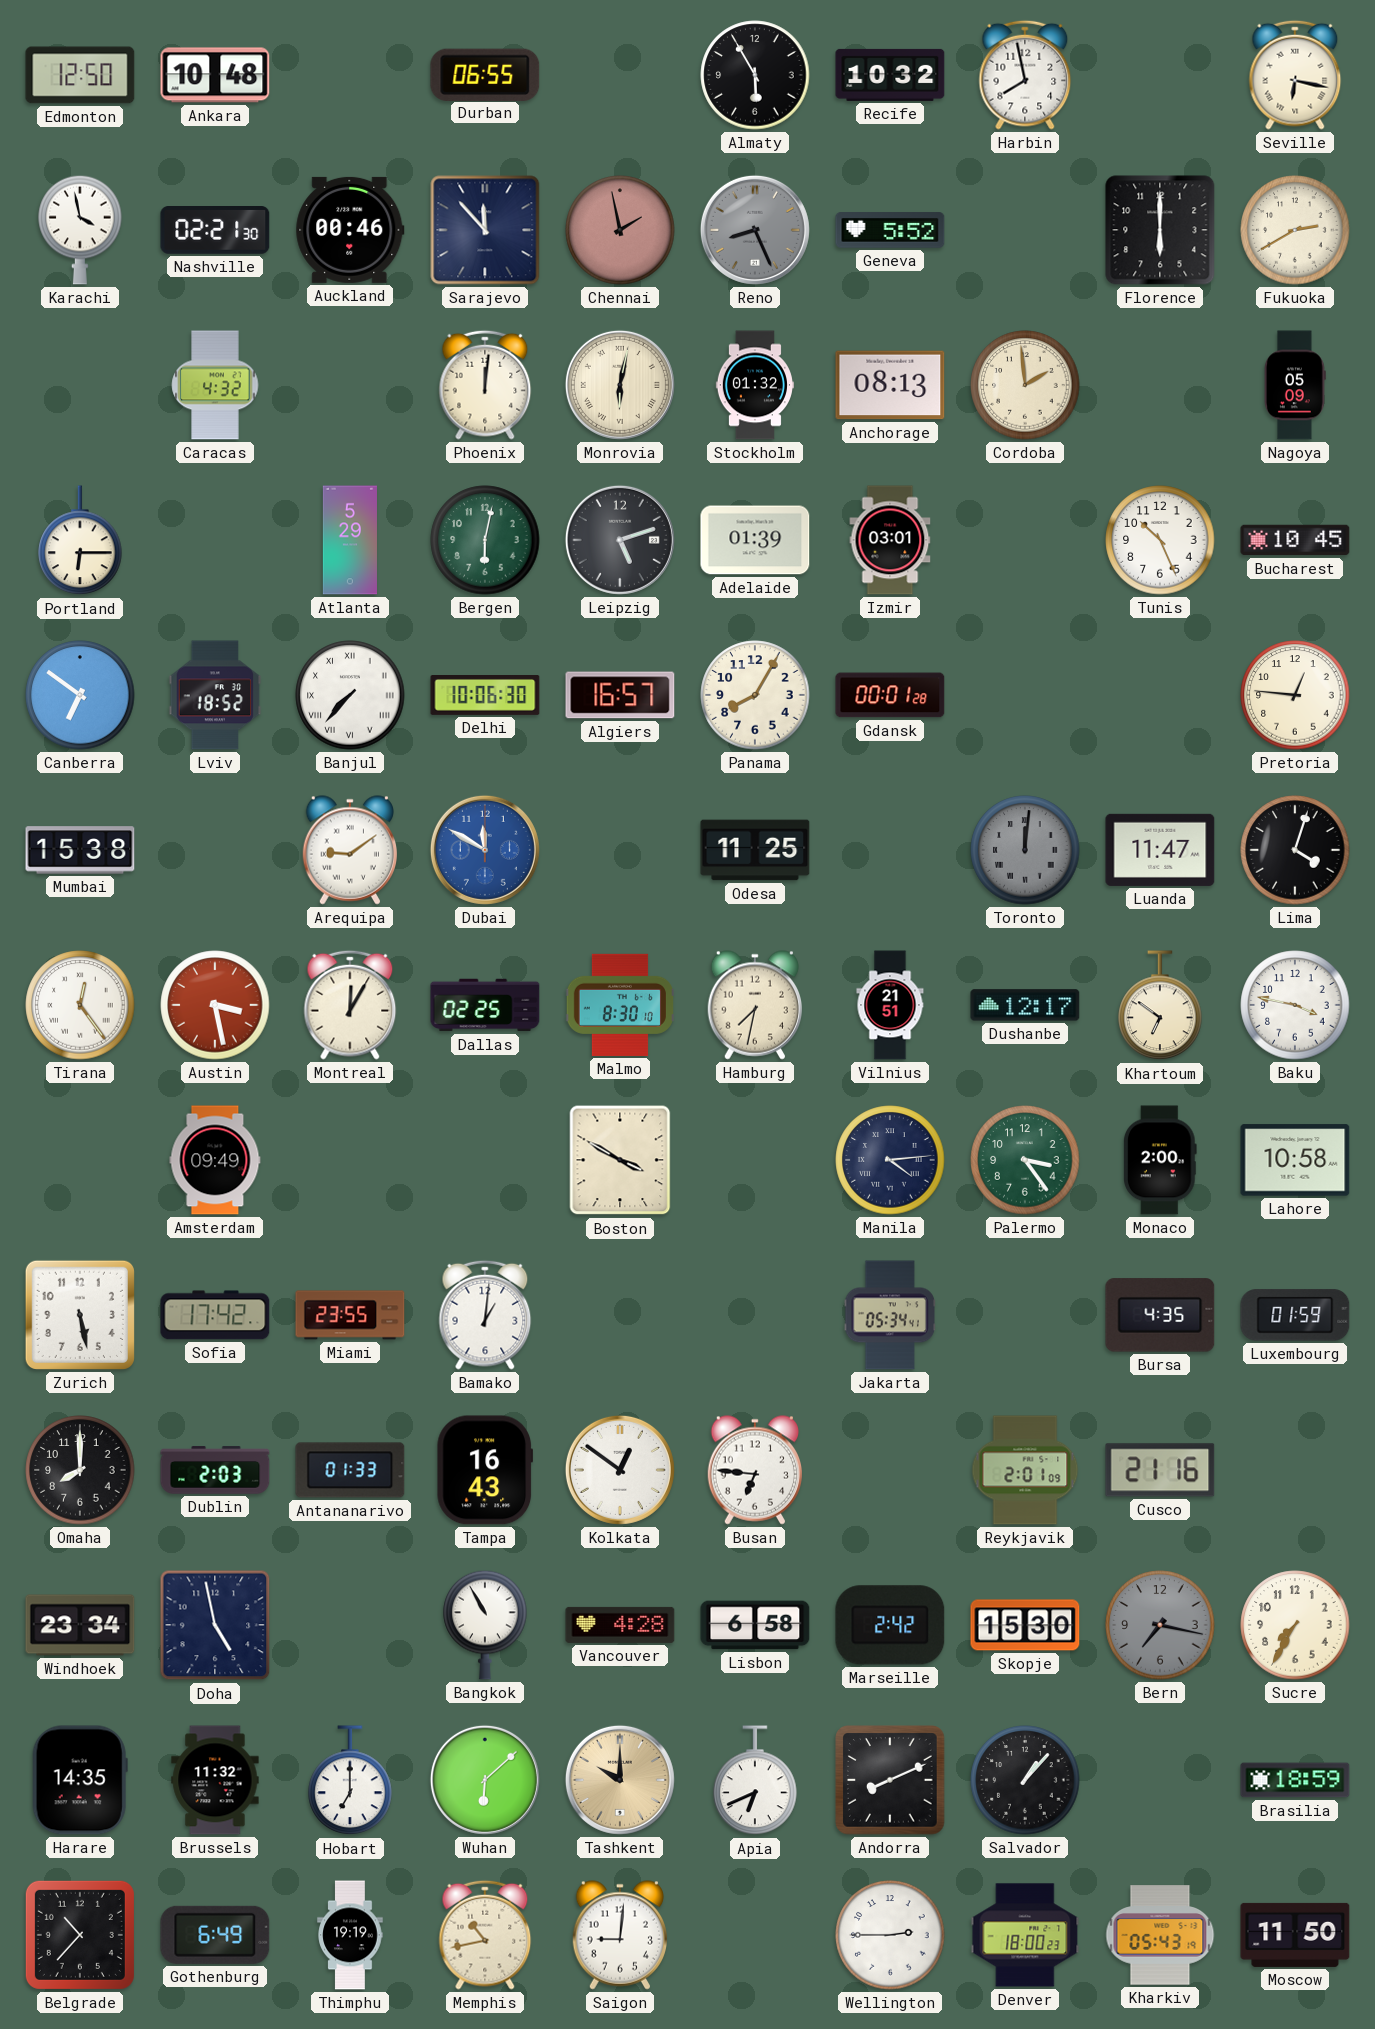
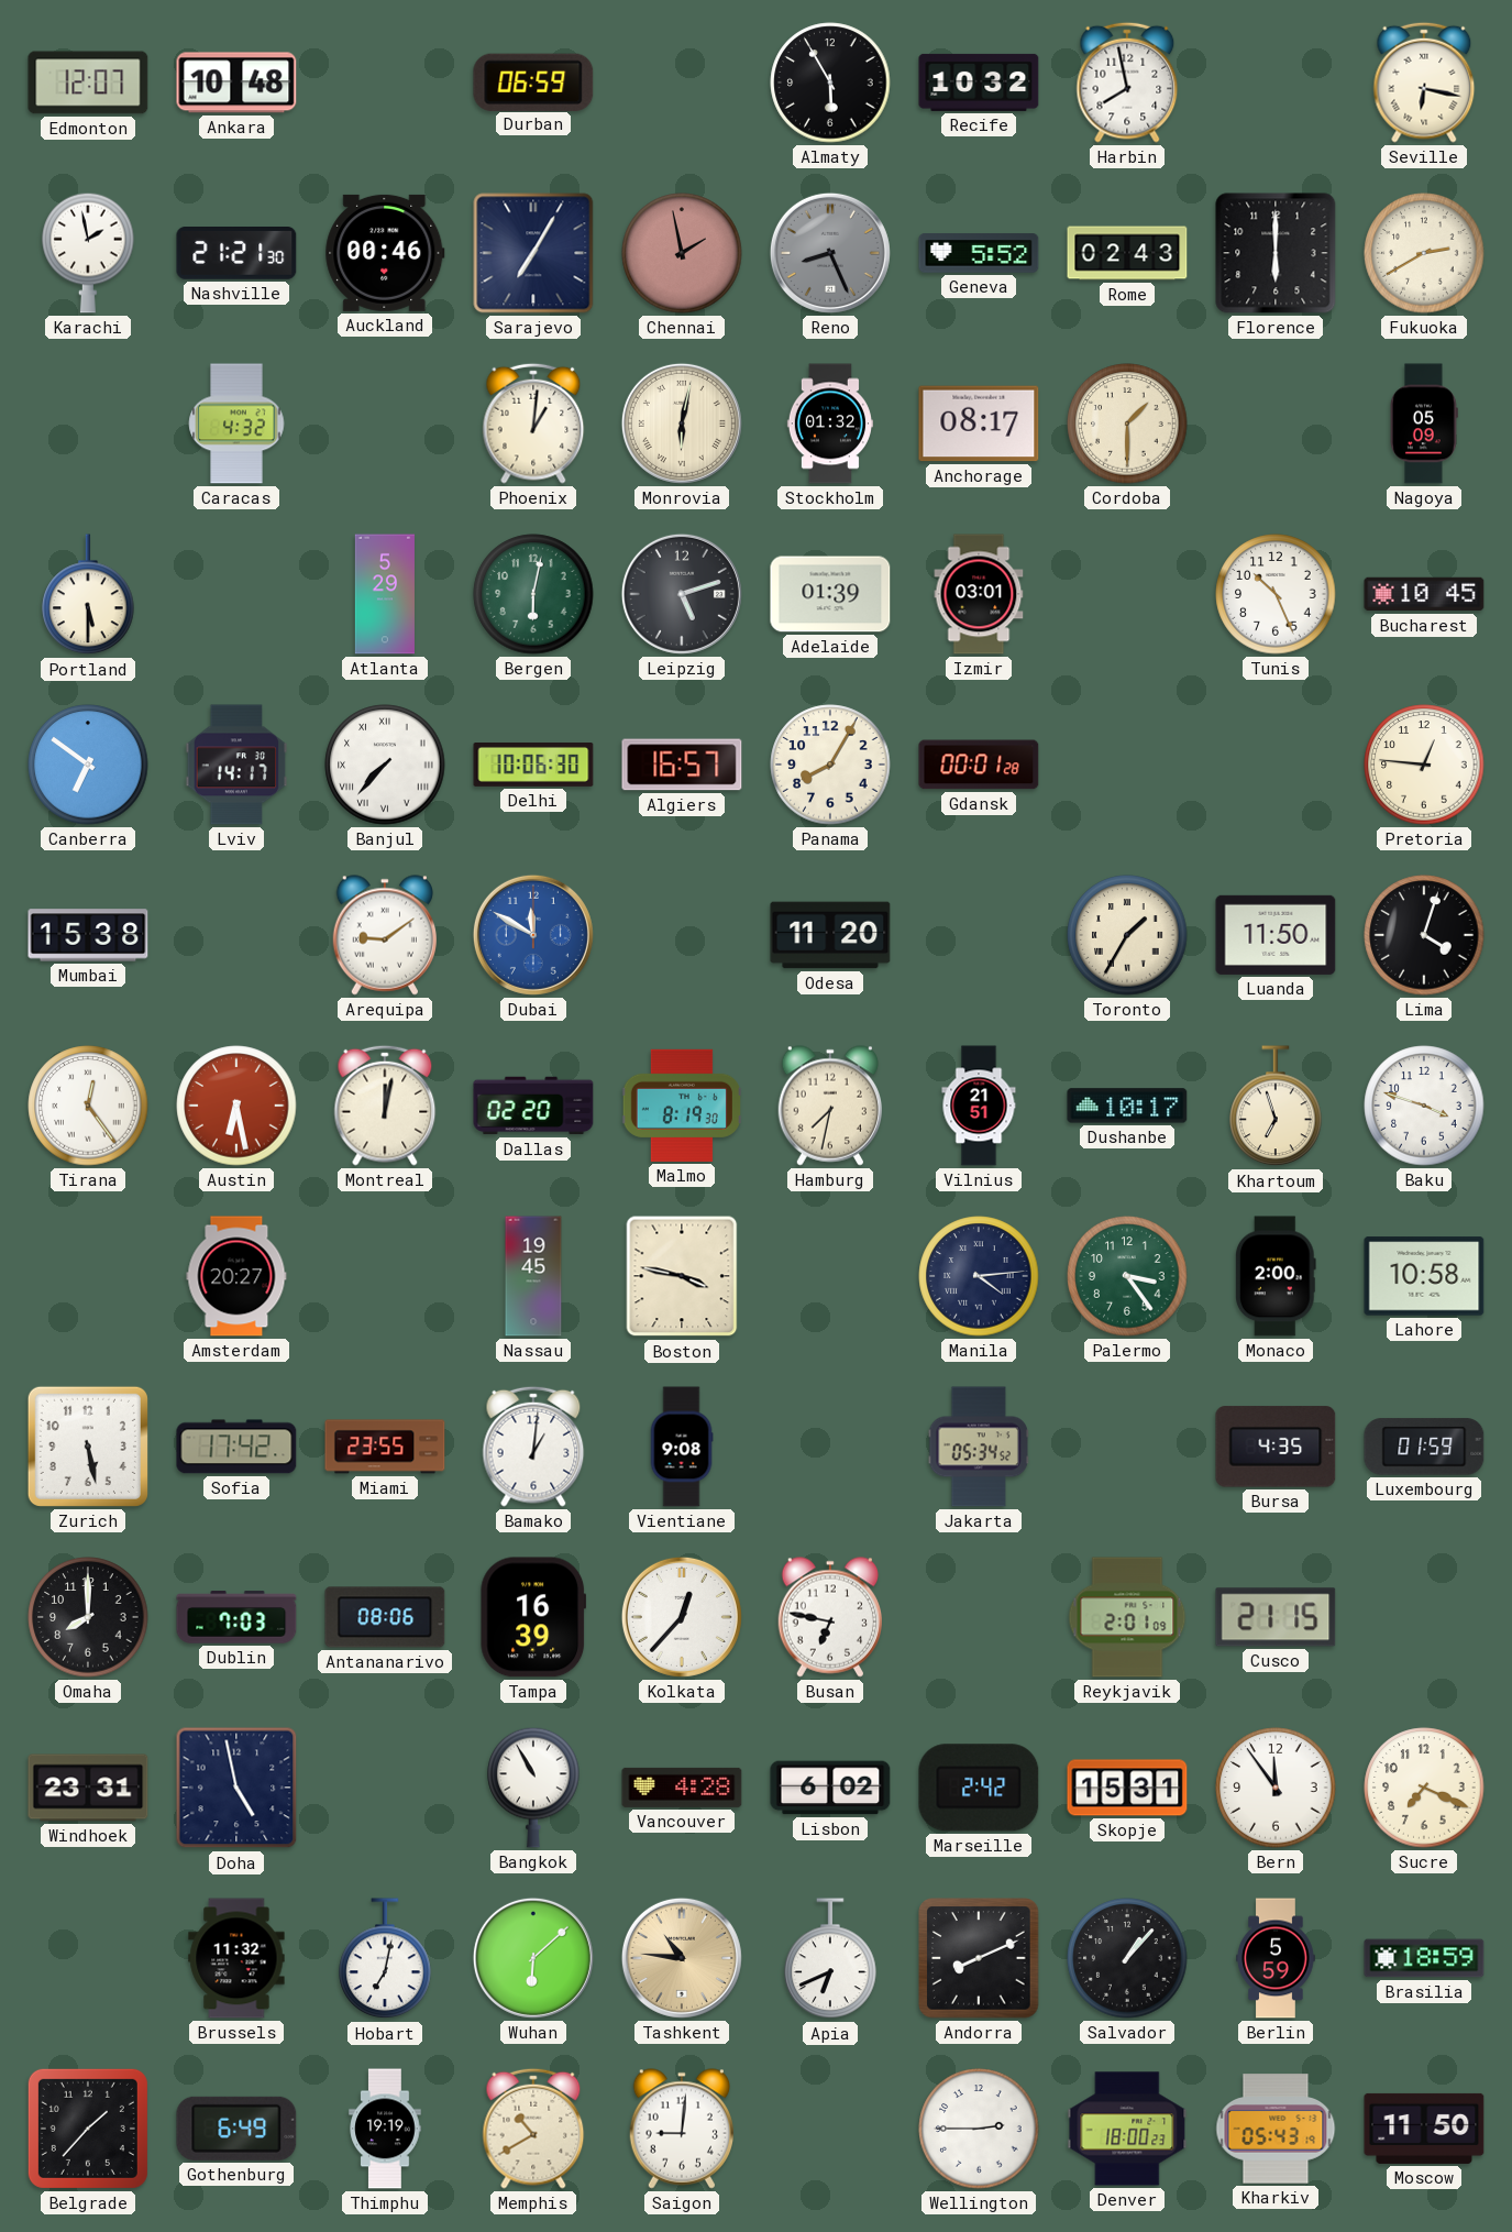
Edmonton: 12:50 -> 12:07 (88, 83)
Durban: 06:55 -> 06:59 (533, 81)
Karachi: 3:58 -> 1:58 (88, 253)
Nashville: 02:21 -> 21:21 (236, 254)
Sarajevo: 11:53 -> 7:05 (533, 253)
Rome: none -> 02:43 (1127, 253)
Phoenix: 12:01 -> 1:01 (533, 424)
Anchorage: 08:13 -> 08:17 (979, 424)
Cordoba: 1:59 -> 1:30 (1127, 424)
Portland: 6:15 -> 5:30 (88, 595)
Lviv: 18:52 -> 14:17 (236, 765)
Odesa: 11:25 -> 11:20 (830, 935)
Toronto: 12:01 -> 1:35 (1127, 935)
Toronto dial: grey -> cream (1127, 935)
Luanda: 11:47 -> 11:50 (1276, 935)
Austin: 3:28 -> 6:28 (236, 1106)
Montreal: 12:05 -> 12:02 (385, 1106)
Dallas: 02:25 -> 02:20 (533, 1106)
Malmo: 8:30 -> 8:19 (682, 1106)
Dushanbe: 12:17 -> 10:17 (1127, 1106)
Khartoum: 6:51 -> 6:57 (1276, 1107)
Baku: 3:47 -> 3:48 (1424, 1106)
Amsterdam: 09:49 -> 20:27 (236, 1276)
Nassau: none -> 19:45 (533, 1276)
Boston: 3:50 -> 3:47 (682, 1276)
Vientiane: none -> 9:08 (682, 1447)
Jakarta: 05:34:41 -> 05:34:52 (978, 1447)
Dublin: 2:03 -> 7:03 (236, 1617)
Antananarivo: 01:33 -> 08:06 (385, 1617)
Tampa: 16:43 -> 16:39 (532, 1617)
Kolkata: 12:51 -> 12:37 (682, 1617)
Busan: 6:46 -> 6:47 (829, 1617)
Cusco: 21:16 -> 21:15 (1276, 1617)
Windhoek: 23:34 -> 23:31 (88, 1788)
Lisbon: 6:58 -> 6:02 (830, 1788)
Skopje: 15:30 -> 15:31 (1127, 1788)
Bern: 7:17 -> 11:54 (1276, 1788)
Bern dial: grey -> white (1276, 1788)
Sucre: 7:35 -> 7:19 (1424, 1788)
Harare: 14:35 -> none (80, 1780)
Hobart: 7:00 -> 7:02 (385, 1959)
Tashkent: 10:00 -> 10:46 (682, 1958)
Berlin: none -> 5:59 (1276, 1958)
Belgrade: 10:37 -> 1:37 (88, 2129)
Memphis: 10:43 -> 10:40 (533, 2129)
